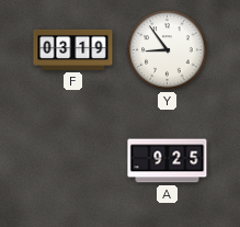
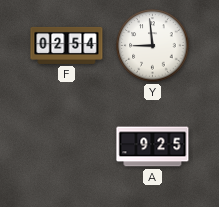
F: 03:19 -> 02:54 (67, 45)
Y: 8:54 -> 8:59 (153, 46)
